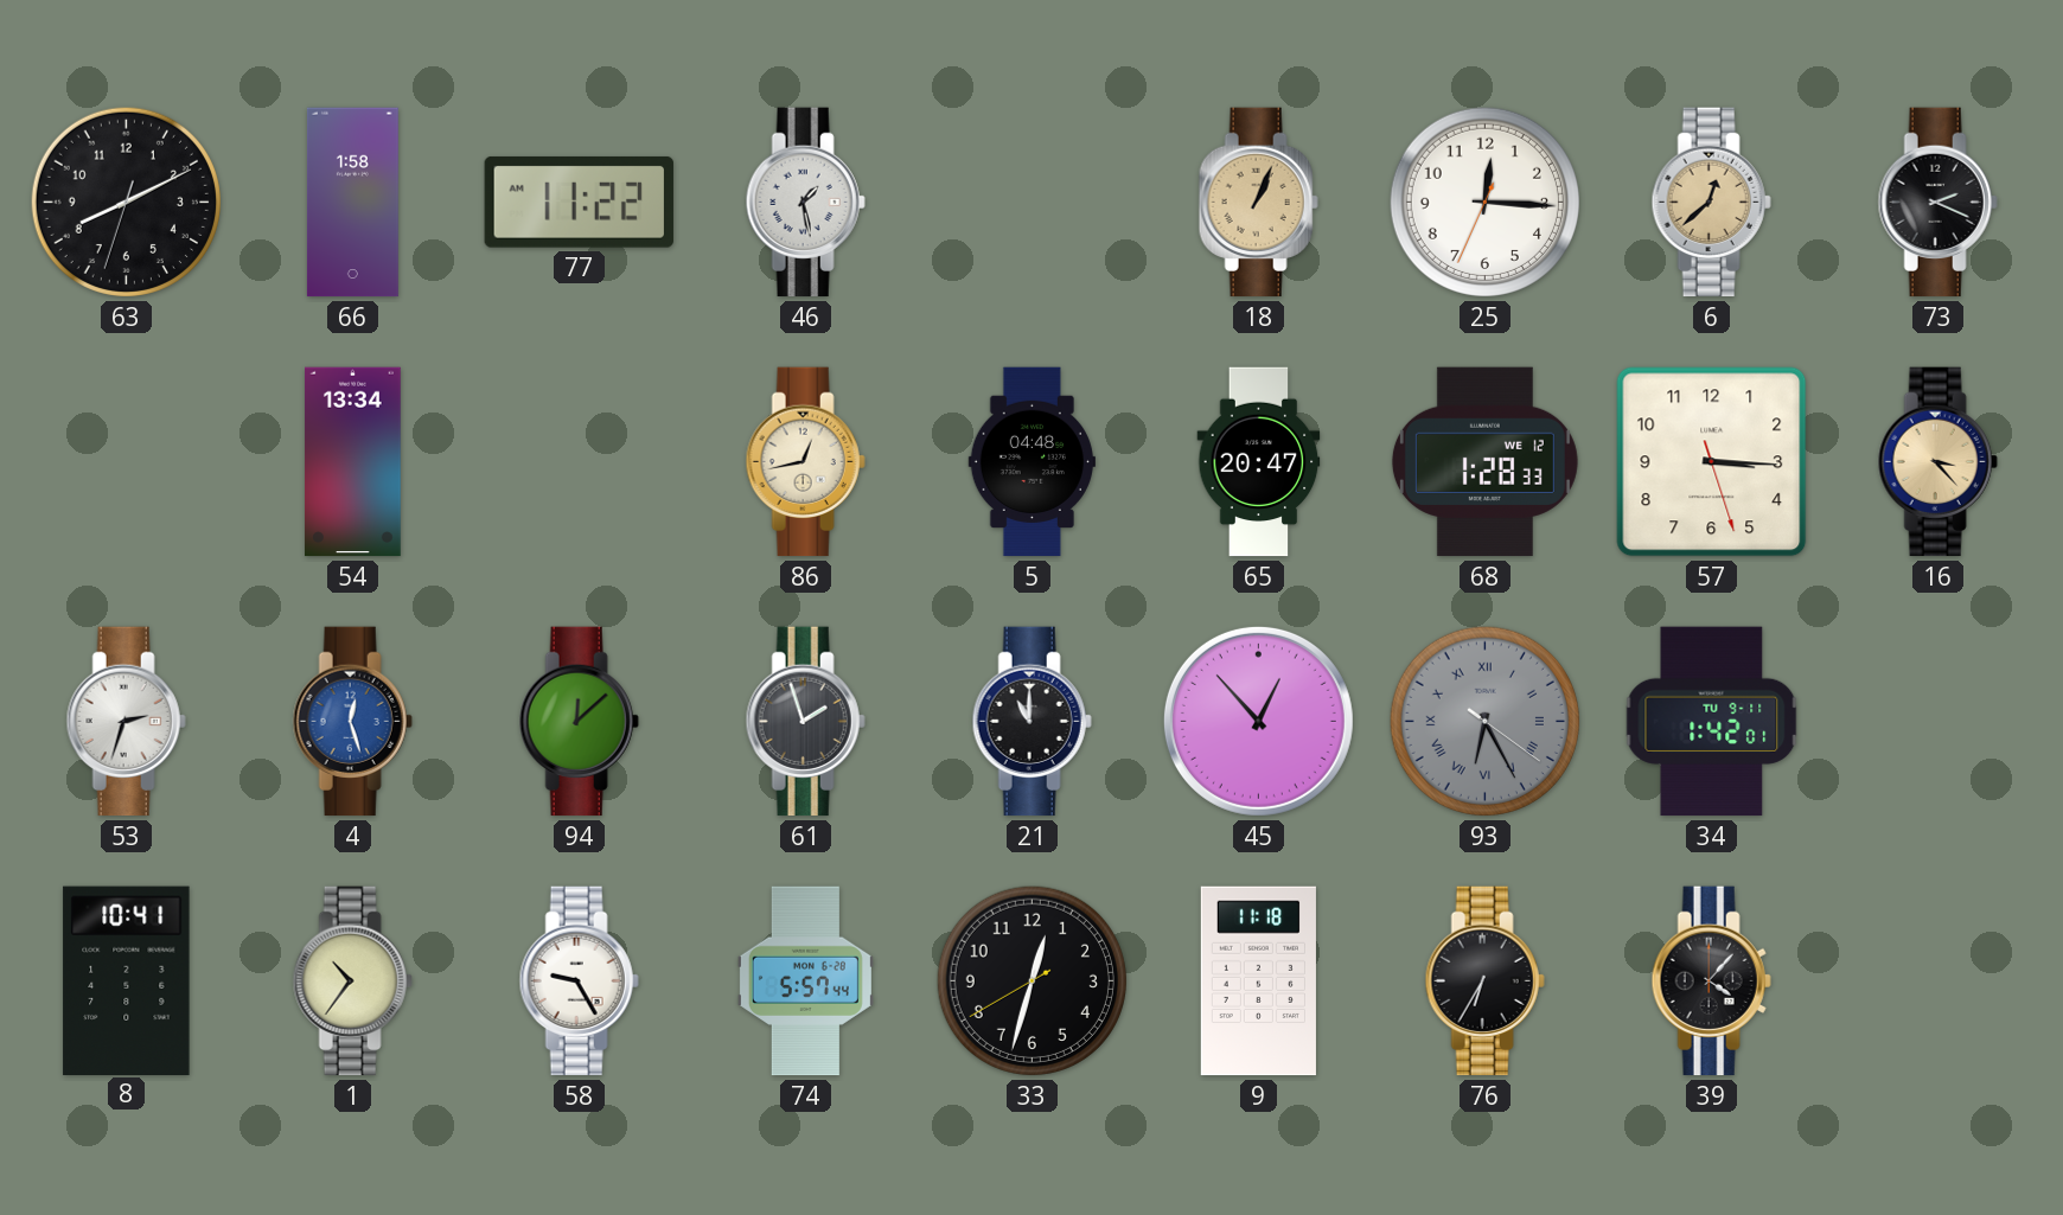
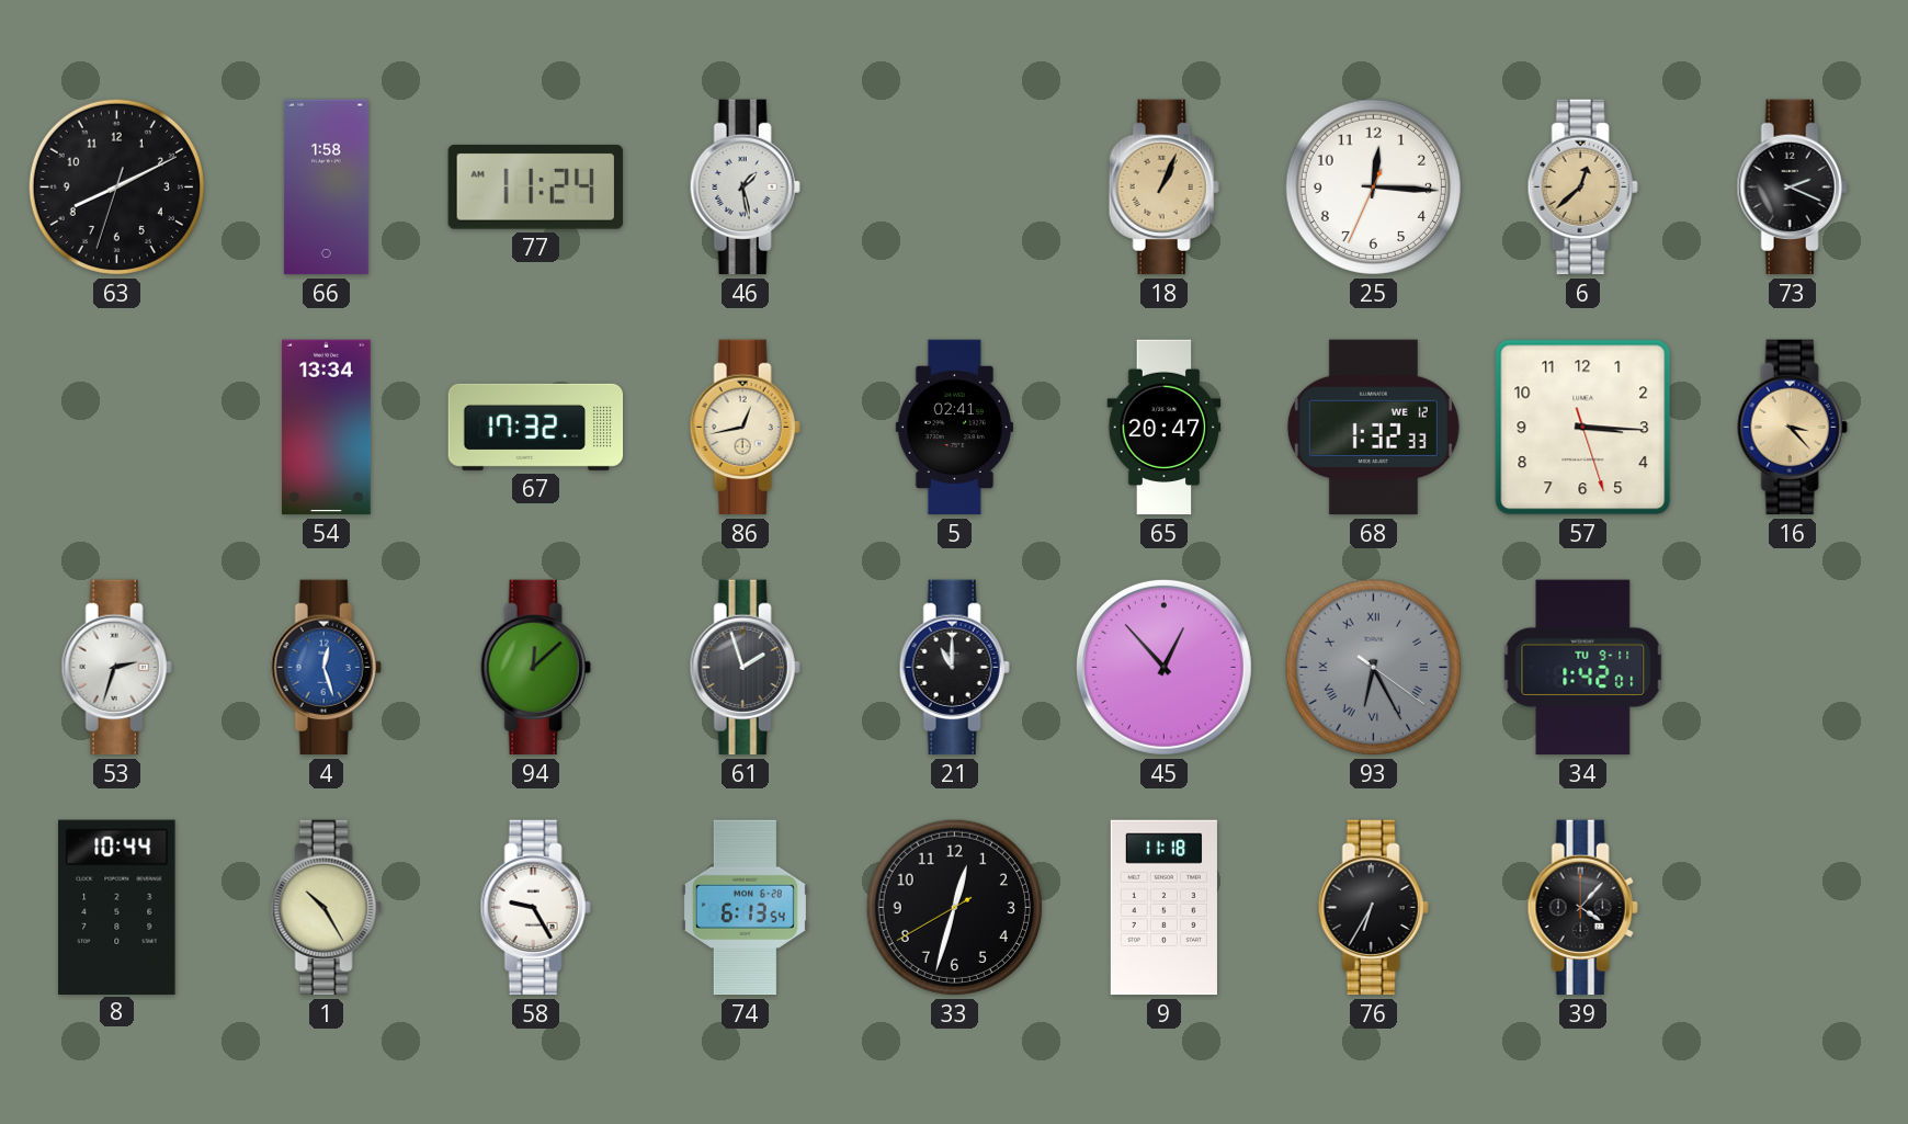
77: 11:22 -> 11:24 (535, 186)
67: none -> 17:32 (536, 427)
5: 04:48 -> 02:41 (954, 428)
68: 1:28 -> 1:32 (1373, 428)
8: 10:41 -> 10:44 (117, 907)
1: 10:36 -> 10:25 (326, 908)
74: 5:57 -> 6:13 (745, 908)
